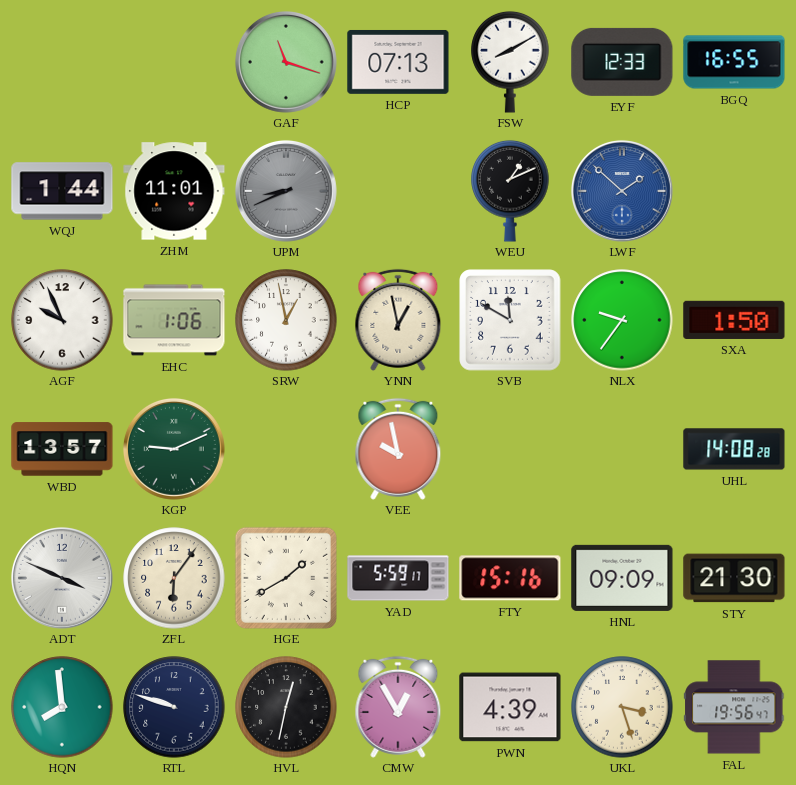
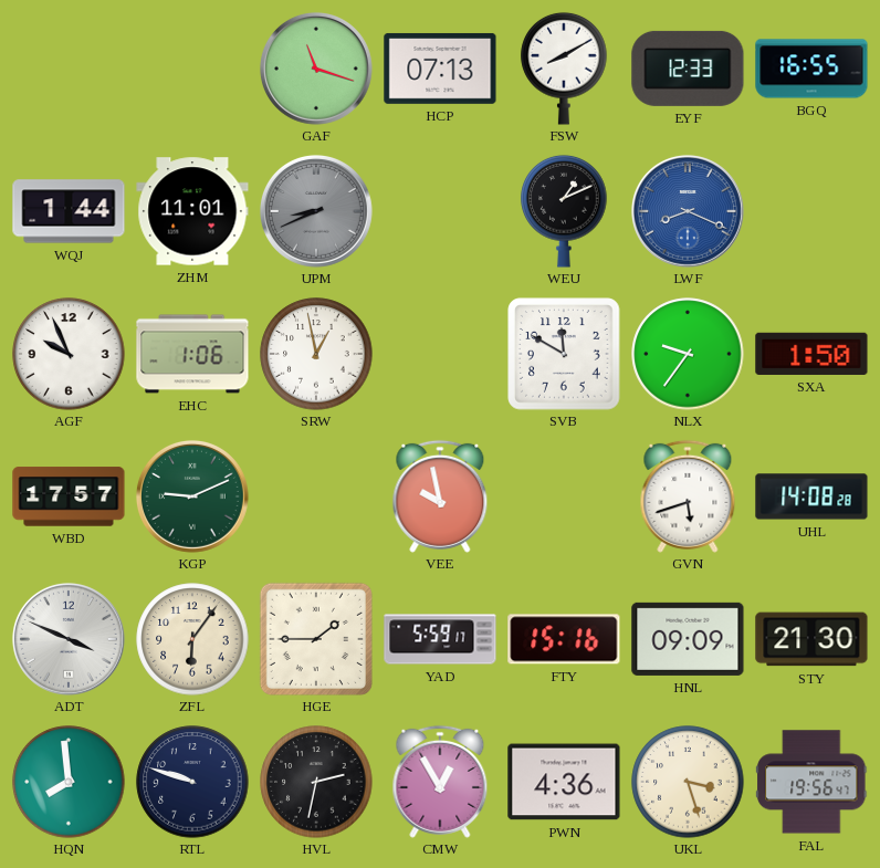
LWF: 1:52 -> 8:19 (688, 211)
YNN: 12:58 -> none (398, 320)
WBD: 13:57 -> 17:57 (69, 496)
GVN: none -> 5:42 (688, 496)
HGE: 1:40 -> 1:45 (316, 639)
HVL: 12:32 -> 2:32 (316, 782)
PWN: 4:39 -> 4:36 (564, 782)
